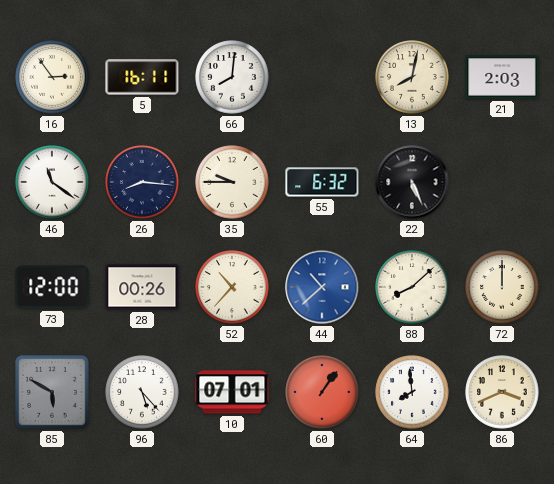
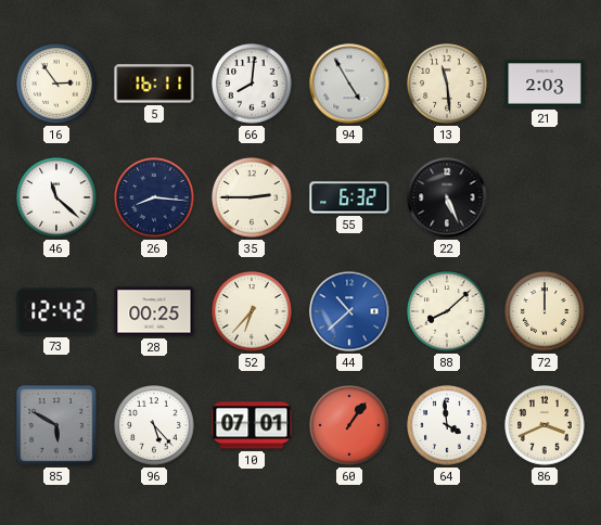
94: none -> 4:55 (349, 84)
13: 8:02 -> 11:29 (447, 84)
46: 11:21 -> 11:22 (56, 197)
35: 9:45 -> 2:45 (252, 197)
73: 12:00 -> 12:42 (56, 311)
28: 00:26 -> 00:25 (154, 311)
52: 10:37 -> 6:37 (252, 311)
64: 7:59 -> 3:59 (447, 425)
